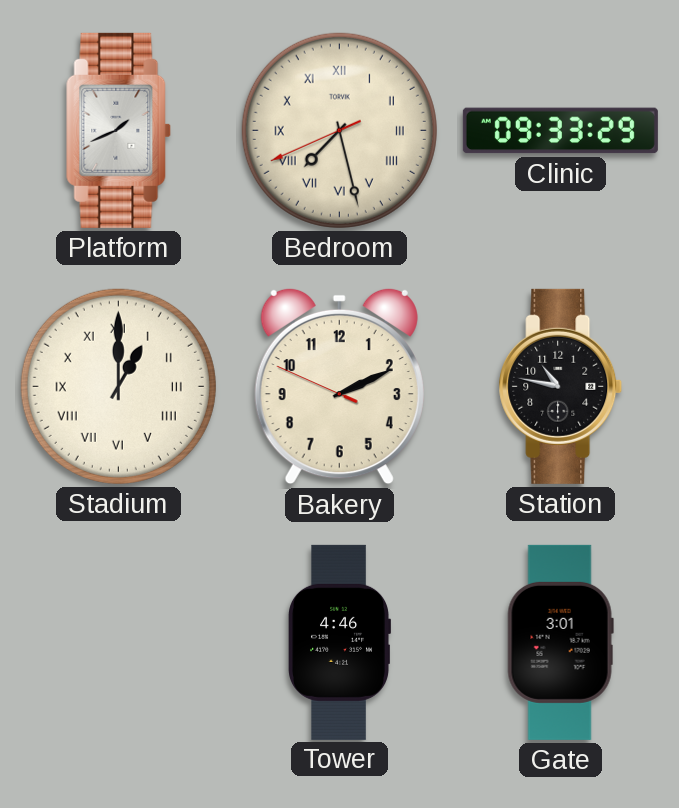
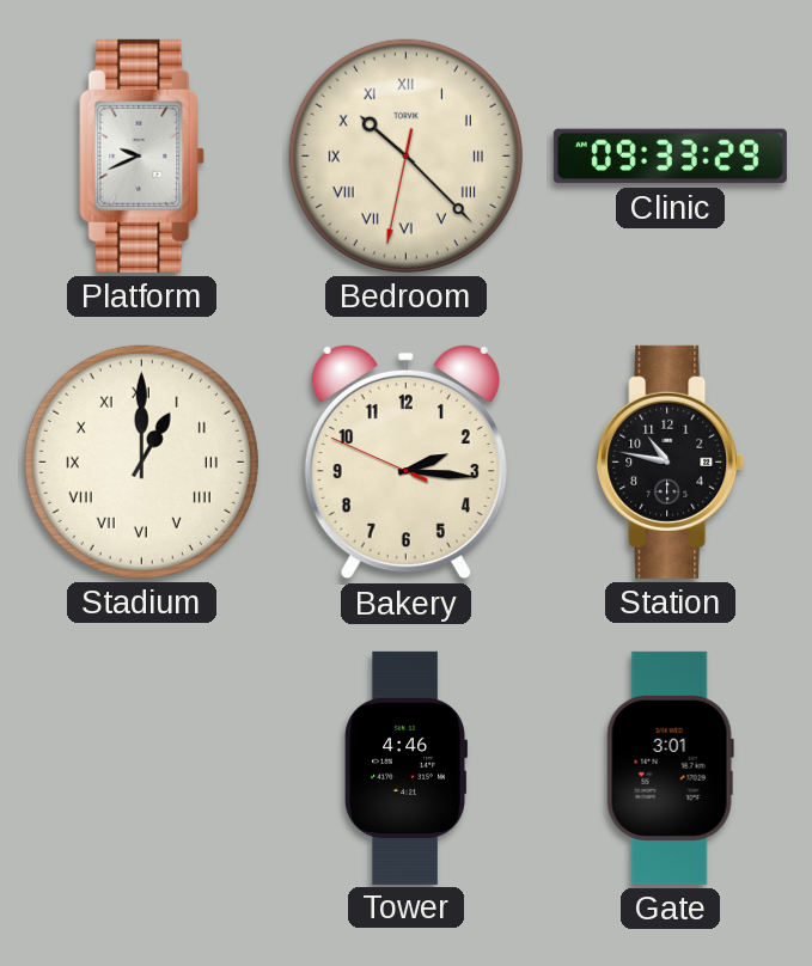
Platform: 1:41 -> 9:41 (141, 155)
Bedroom: 7:27 -> 10:22 (405, 155)
Bakery: 2:10 -> 2:15 (405, 461)
